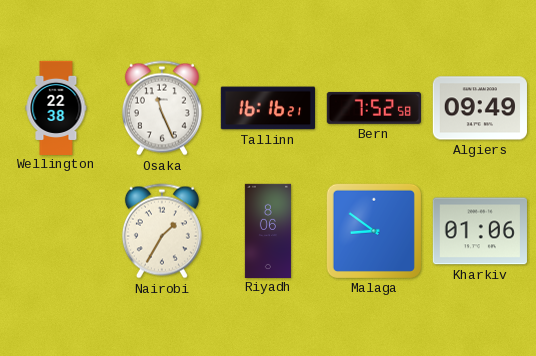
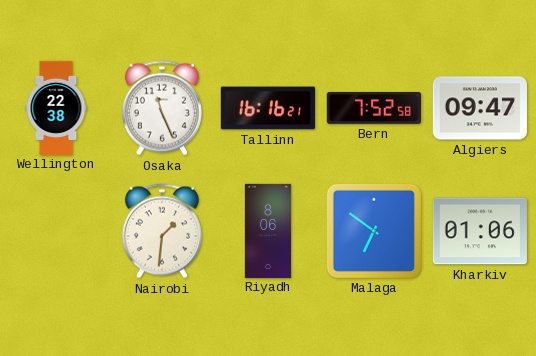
Algiers: 09:49 -> 09:47 (480, 108)
Nairobi: 1:35 -> 1:31 (162, 231)
Malaga: 8:51 -> 6:51 (374, 231)
